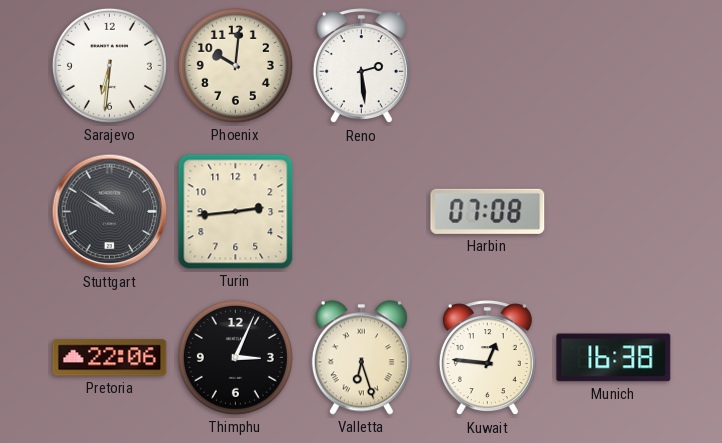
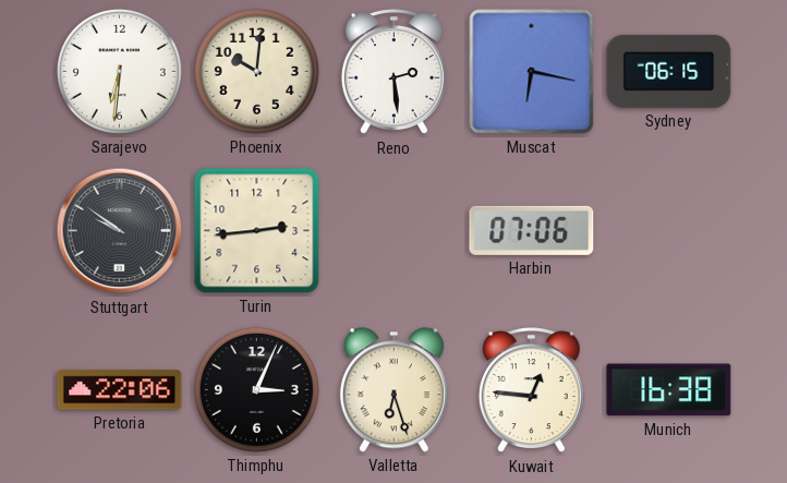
Muscat: none -> 6:17 (532, 72)
Sydney: none -> 06:15 (669, 71)
Harbin: 07:08 -> 07:06 (532, 230)
